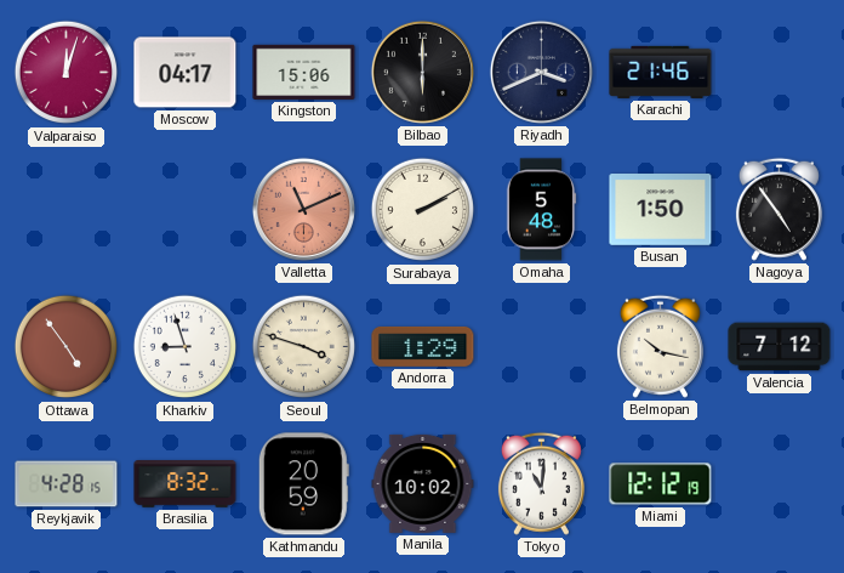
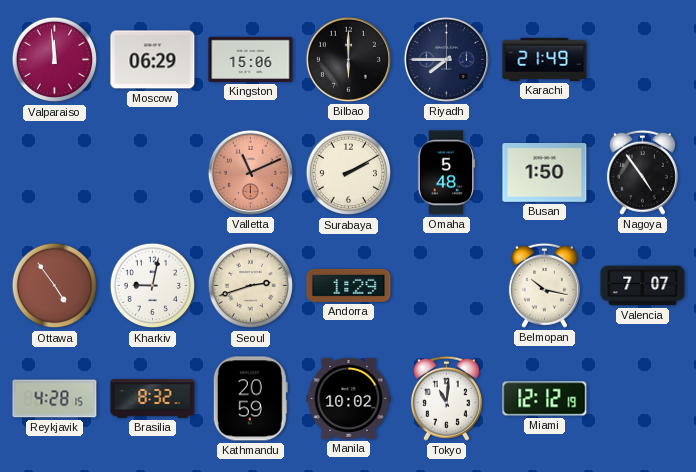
Valparaiso: 12:03 -> 11:59 (55, 60)
Moscow: 04:17 -> 06:29 (153, 60)
Riyadh: 3:41 -> 7:45 (446, 59)
Karachi: 21:46 -> 21:49 (545, 59)
Kharkiv: 8:57 -> 9:02 (153, 286)
Seoul: 3:48 -> 2:42 (251, 286)
Valencia: 7:12 -> 7:07 (643, 286)
